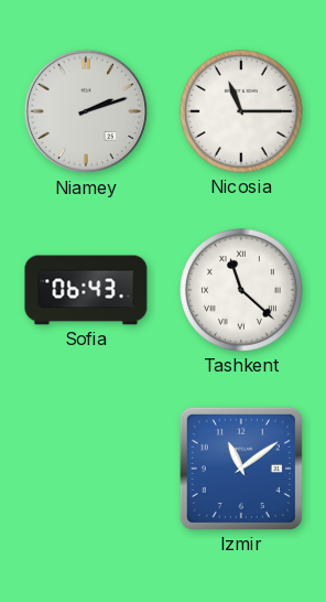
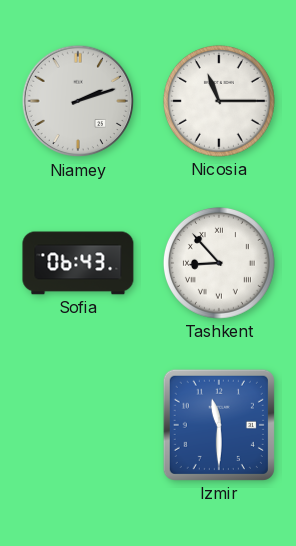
Tashkent: 11:22 -> 8:53 (219, 263)
Izmir: 11:09 -> 11:30 (219, 425)
